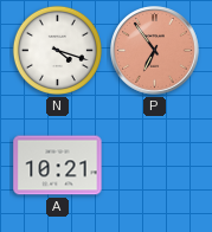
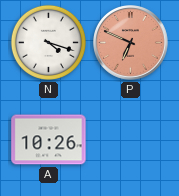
P: 6:54 -> 6:49 (131, 43)
A: 10:21 -> 10:26 (49, 140)
